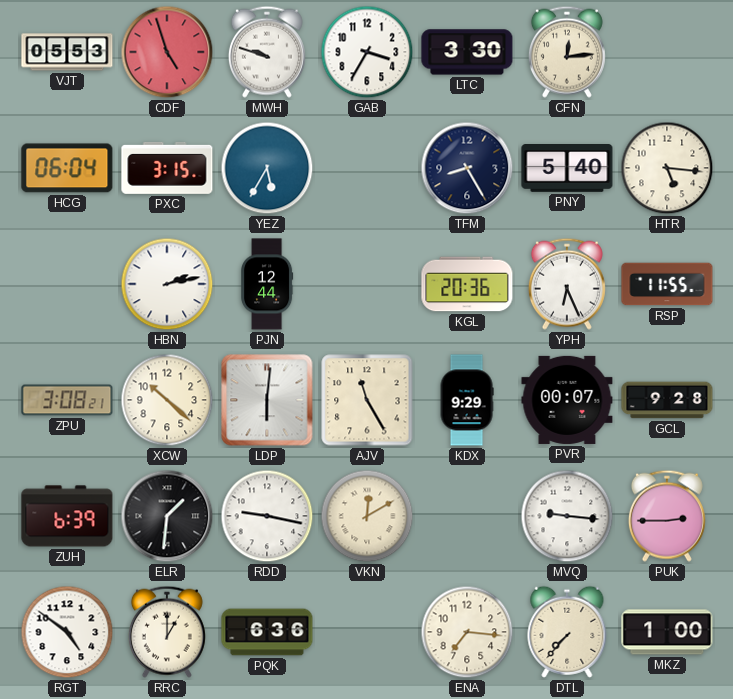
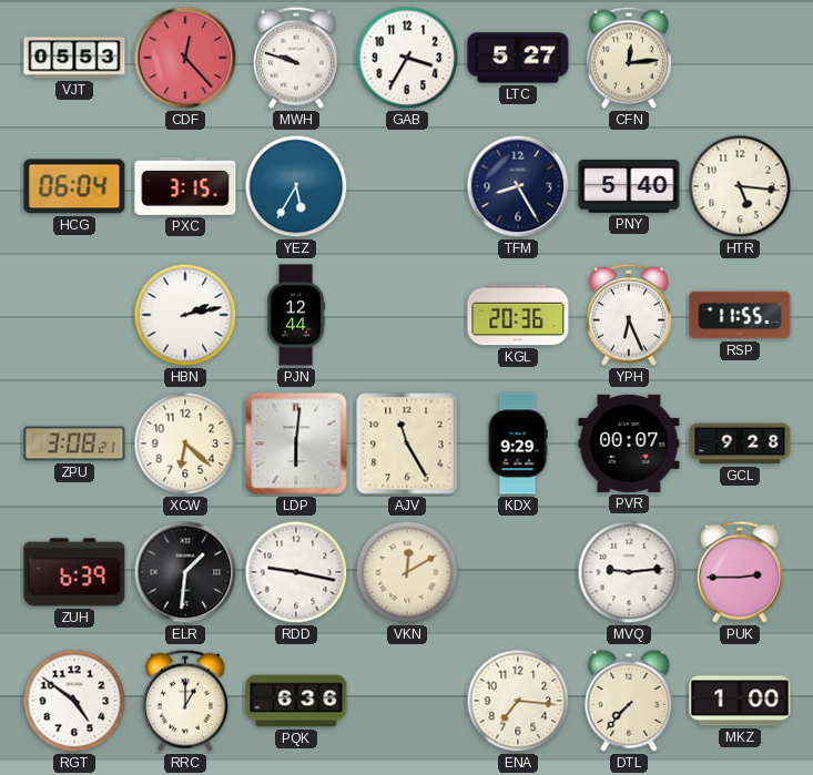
CDF: 4:57 -> 12:23 (185, 58)
LTC: 3:30 -> 5:27 (518, 58)
XCW: 10:22 -> 6:22 (185, 443)
MVQ: 9:16 -> 9:14 (629, 572)
